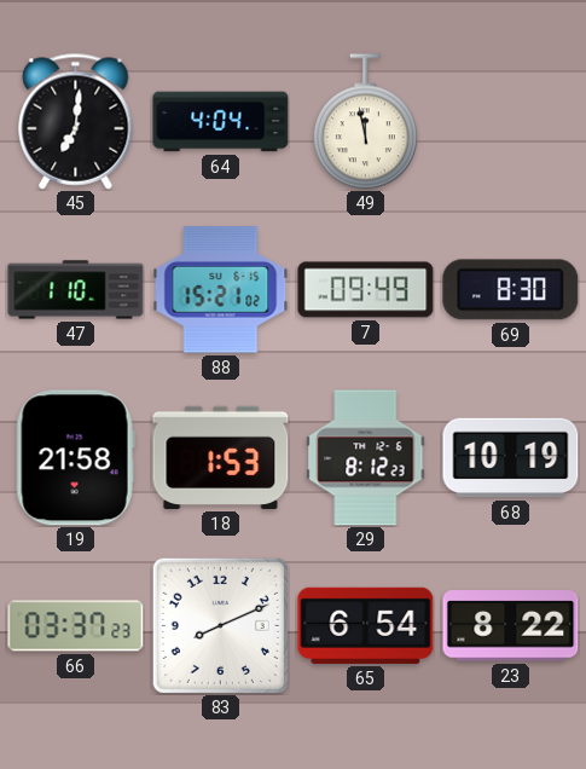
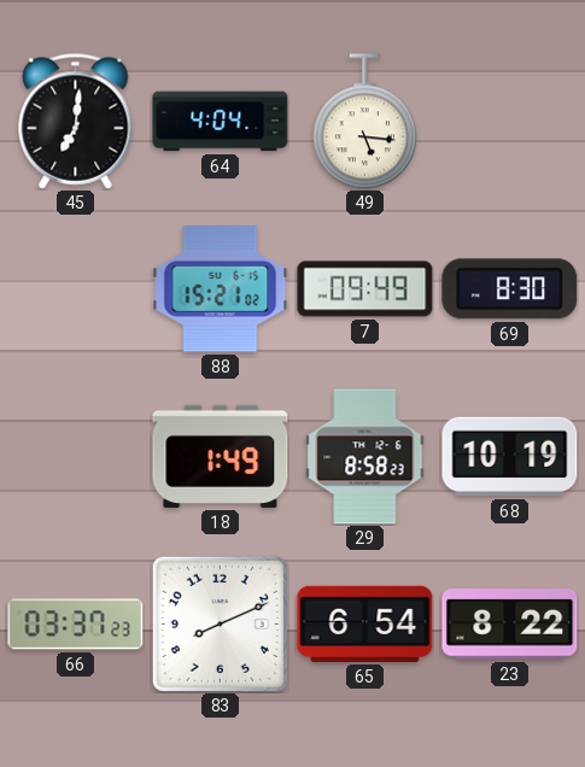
49: 11:58 -> 5:16 (364, 122)
47: 1:10 -> none (76, 290)
19: 21:58 -> none (75, 458)
18: 1:53 -> 1:49 (221, 456)
29: 8:12 -> 8:58 (365, 457)
